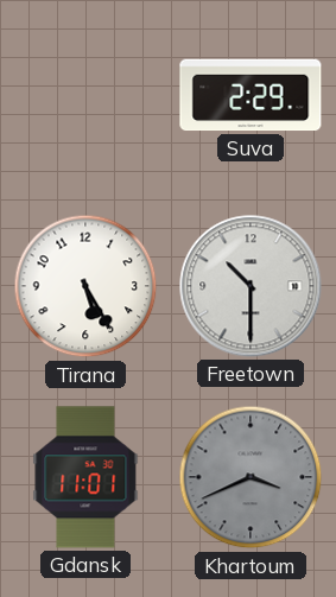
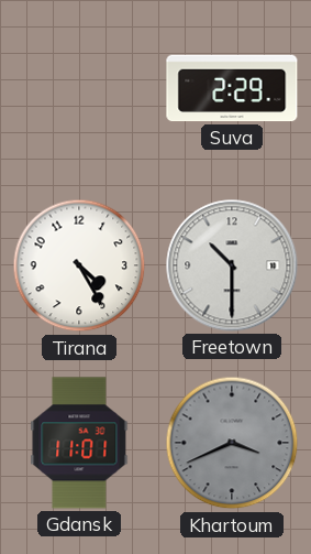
Tirana: 5:25 -> 4:25 (79, 265)
